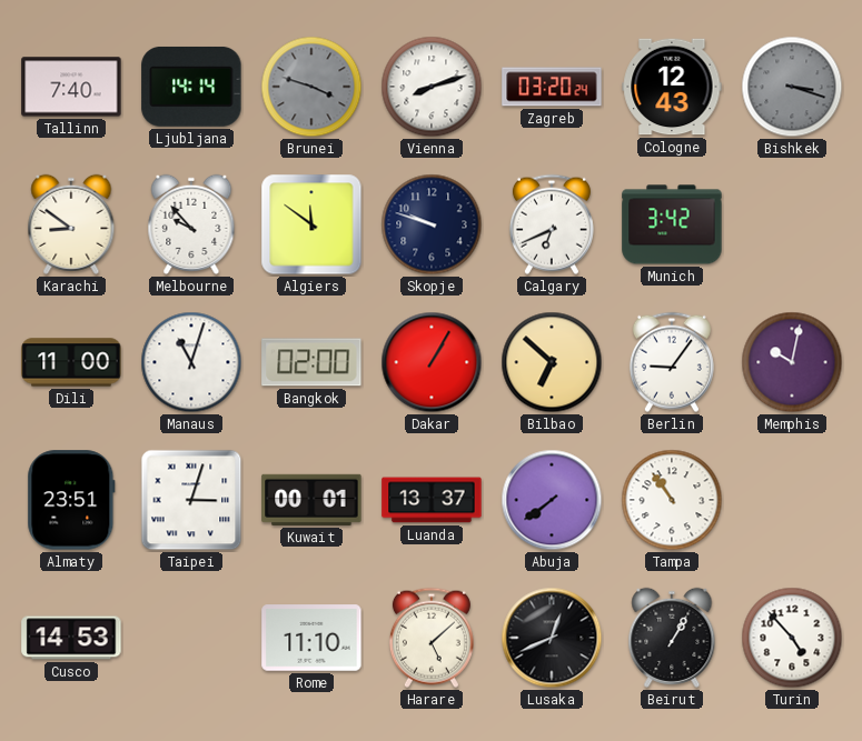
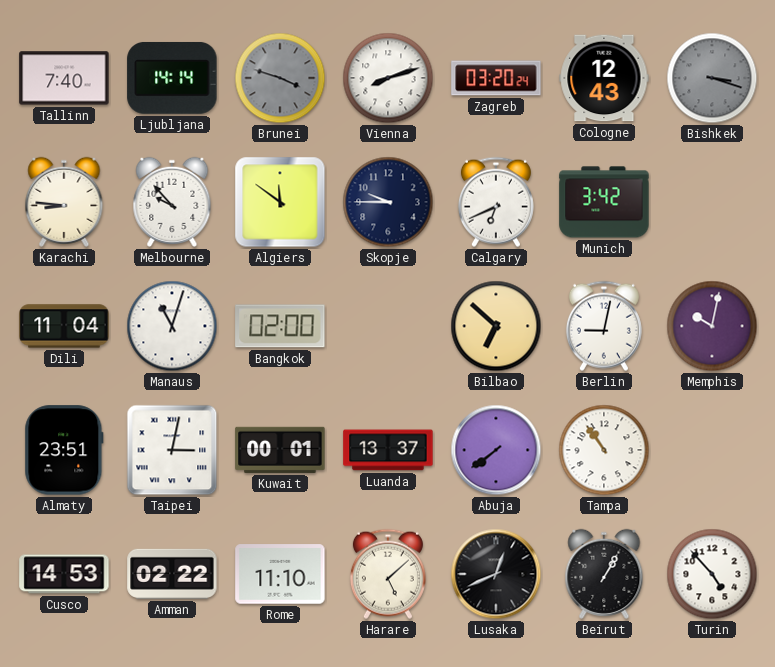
Karachi: 8:51 -> 8:46 (64, 202)
Skopje: 9:48 -> 9:45 (388, 202)
Dili: 11:00 -> 11:04 (64, 326)
Dakar: 1:05 -> none (432, 362)
Berlin: 9:06 -> 9:02 (604, 326)
Taipei: 3:03 -> 3:02 (172, 450)
Amman: none -> 02:22 (172, 574)
